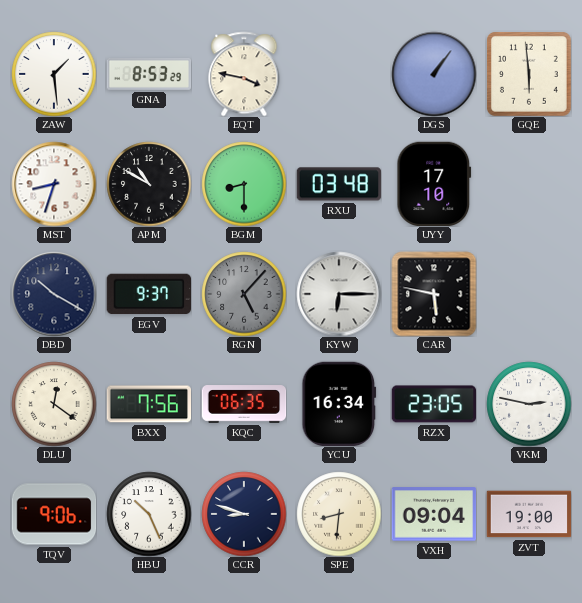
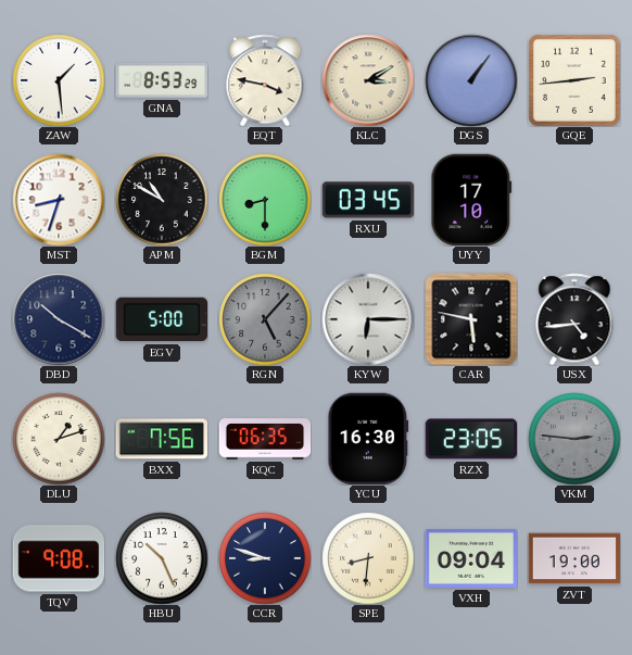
KLC: none -> 3:10 (368, 80)
GQE: 5:59 -> 2:44 (574, 80)
RXU: 03:48 -> 03:45 (368, 200)
EGV: 9:37 -> 5:00 (161, 319)
USX: none -> 4:44 (574, 319)
DLU: 12:21 -> 1:12 (59, 439)
YCU: 16:34 -> 16:30 (368, 439)
VKM: 2:47 -> 2:46 (574, 439)
VKM dial: white -> grey (574, 439)
TQV: 9:06 -> 9:08 (59, 558)
